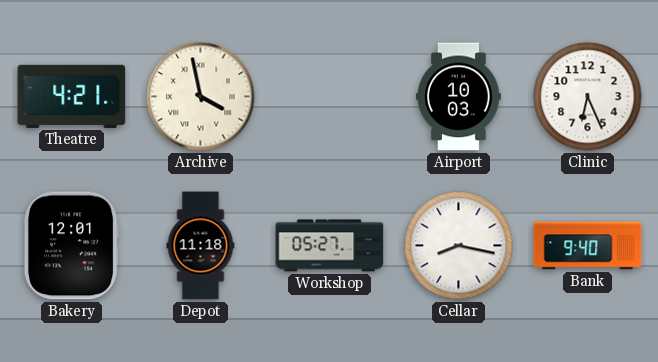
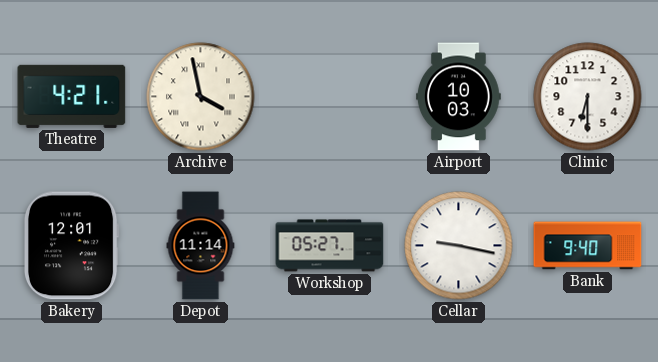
Clinic: 6:26 -> 6:30 (588, 97)
Depot: 11:18 -> 11:14 (201, 246)
Cellar: 8:17 -> 9:17 (459, 246)
